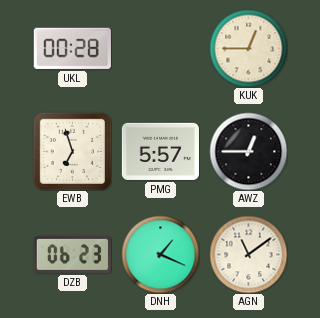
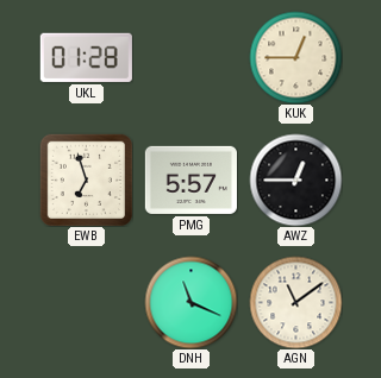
UKL: 00:28 -> 01:28 (86, 57)
DZB: 06:23 -> none (72, 254)
DNH: 1:19 -> 11:19 (190, 302)
